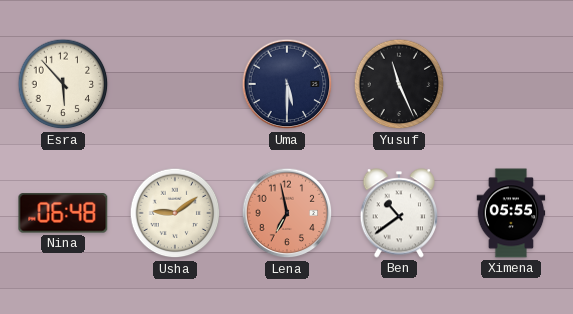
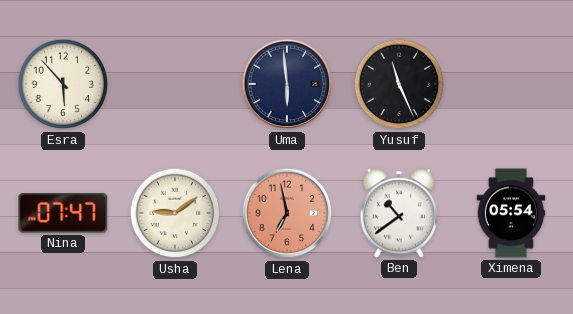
Uma: 5:30 -> 5:59 (287, 84)
Nina: 06:48 -> 07:47 (63, 213)
Ximena: 05:55 -> 05:54 (511, 213)
